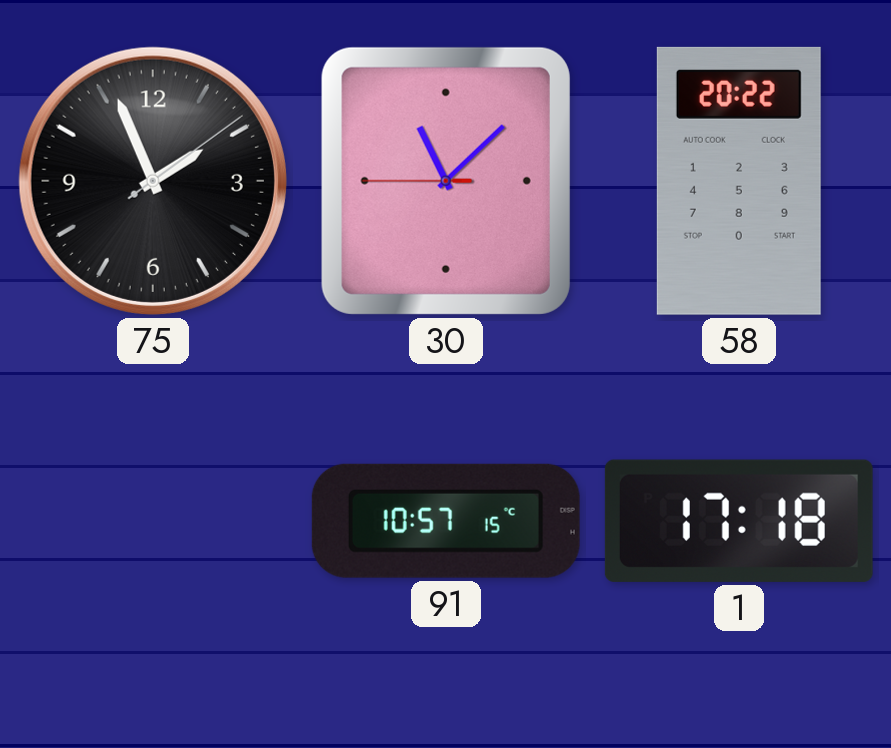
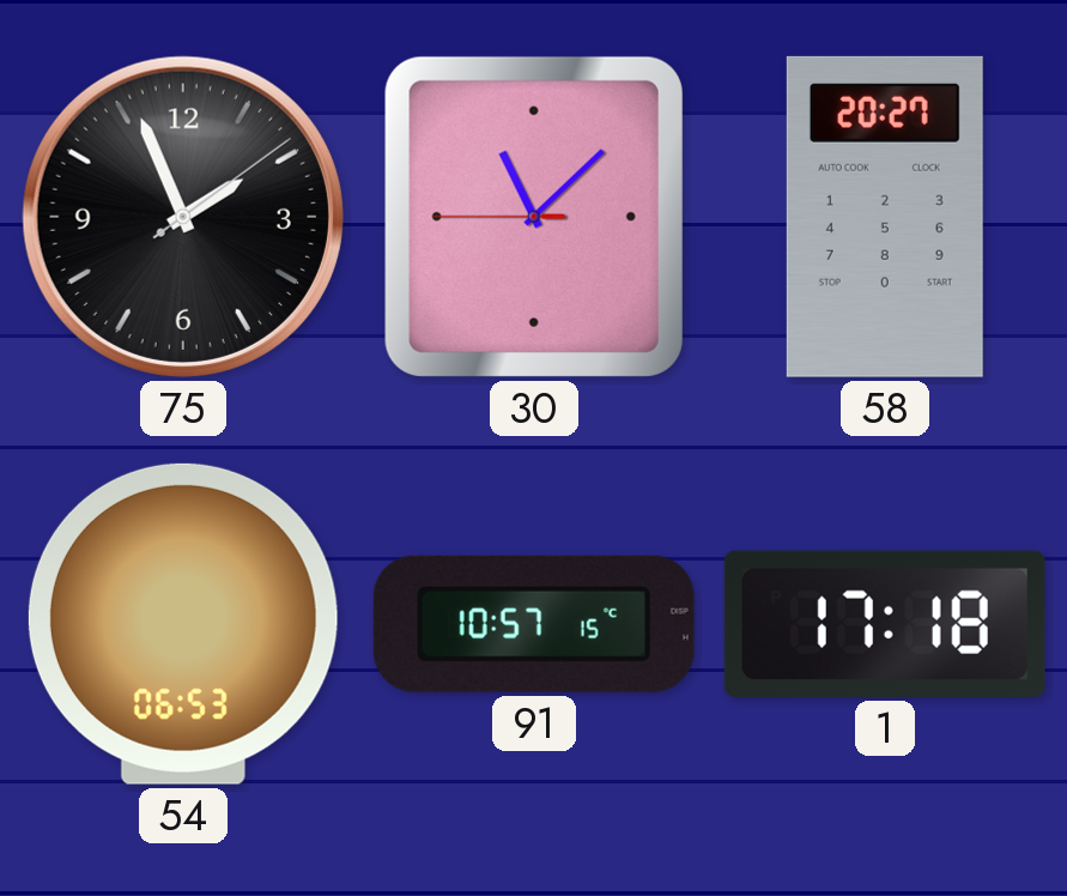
58: 20:22 -> 20:27 (885, 217)
54: none -> 06:53 (183, 624)
